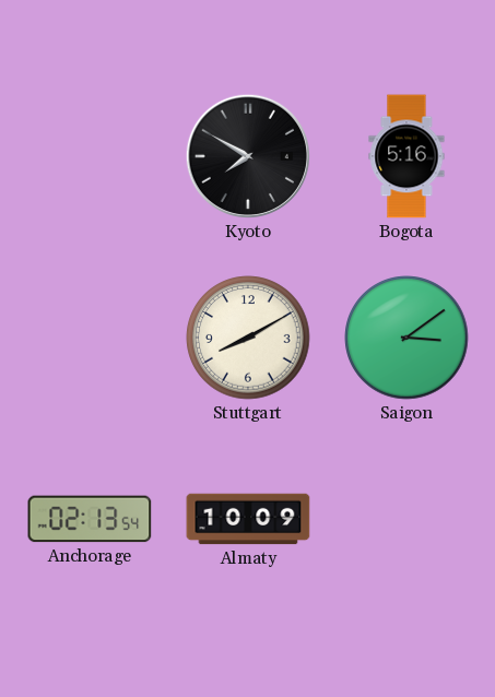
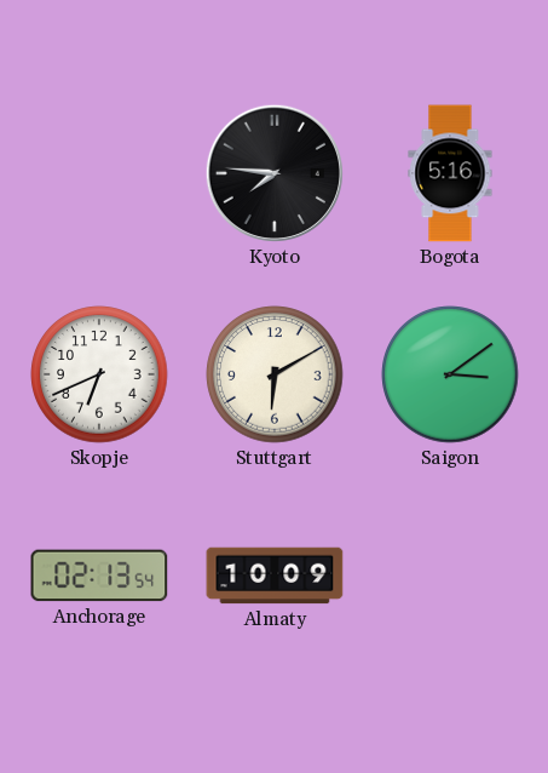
Kyoto: 7:50 -> 7:46 (275, 173)
Skopje: none -> 6:41 (99, 374)
Stuttgart: 8:10 -> 6:10 (275, 374)
